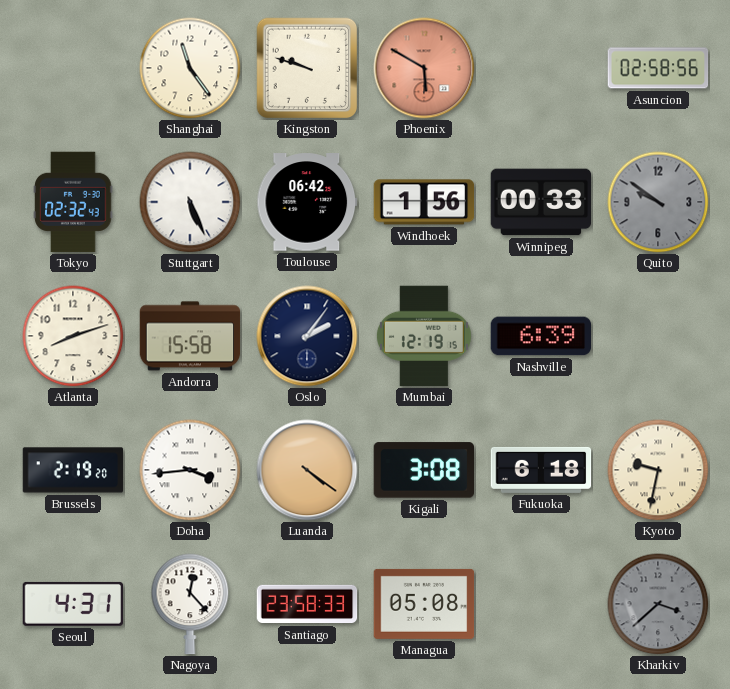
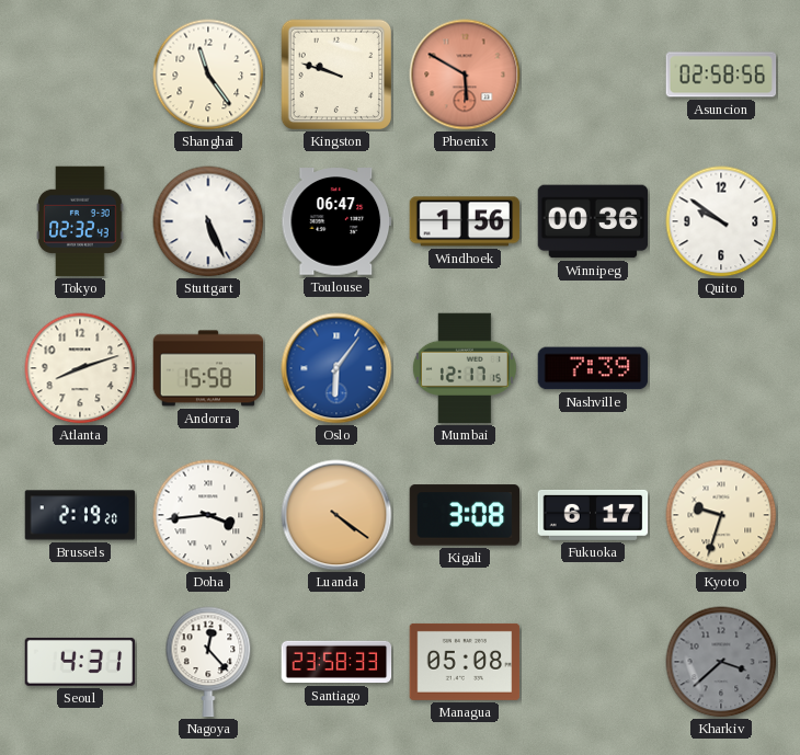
Toulouse: 06:42 -> 06:47 (336, 221)
Winnipeg: 00:33 -> 00:36 (593, 221)
Quito dial: grey -> white (721, 221)
Oslo: 2:06 -> 6:06 (336, 368)
Oslo dial: navy -> blue (336, 368)
Mumbai: 12:19 -> 12:17 (465, 368)
Nashville: 6:39 -> 7:39 (593, 368)
Fukuoka: 6:18 -> 6:17 (593, 515)
Kyoto: 9:32 -> 9:33 (721, 515)
